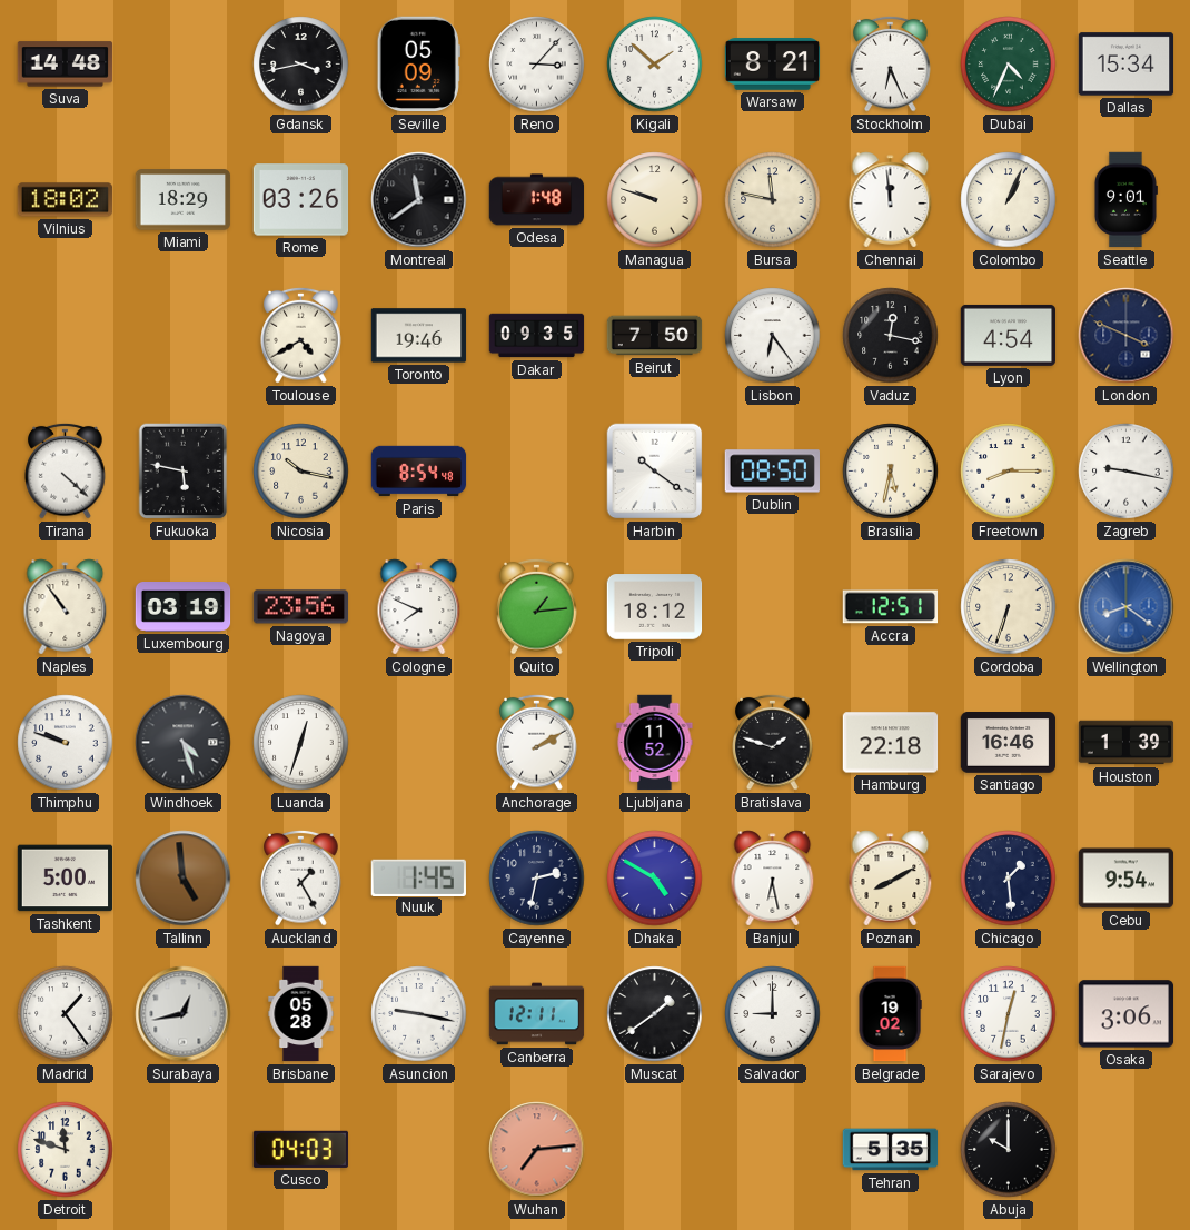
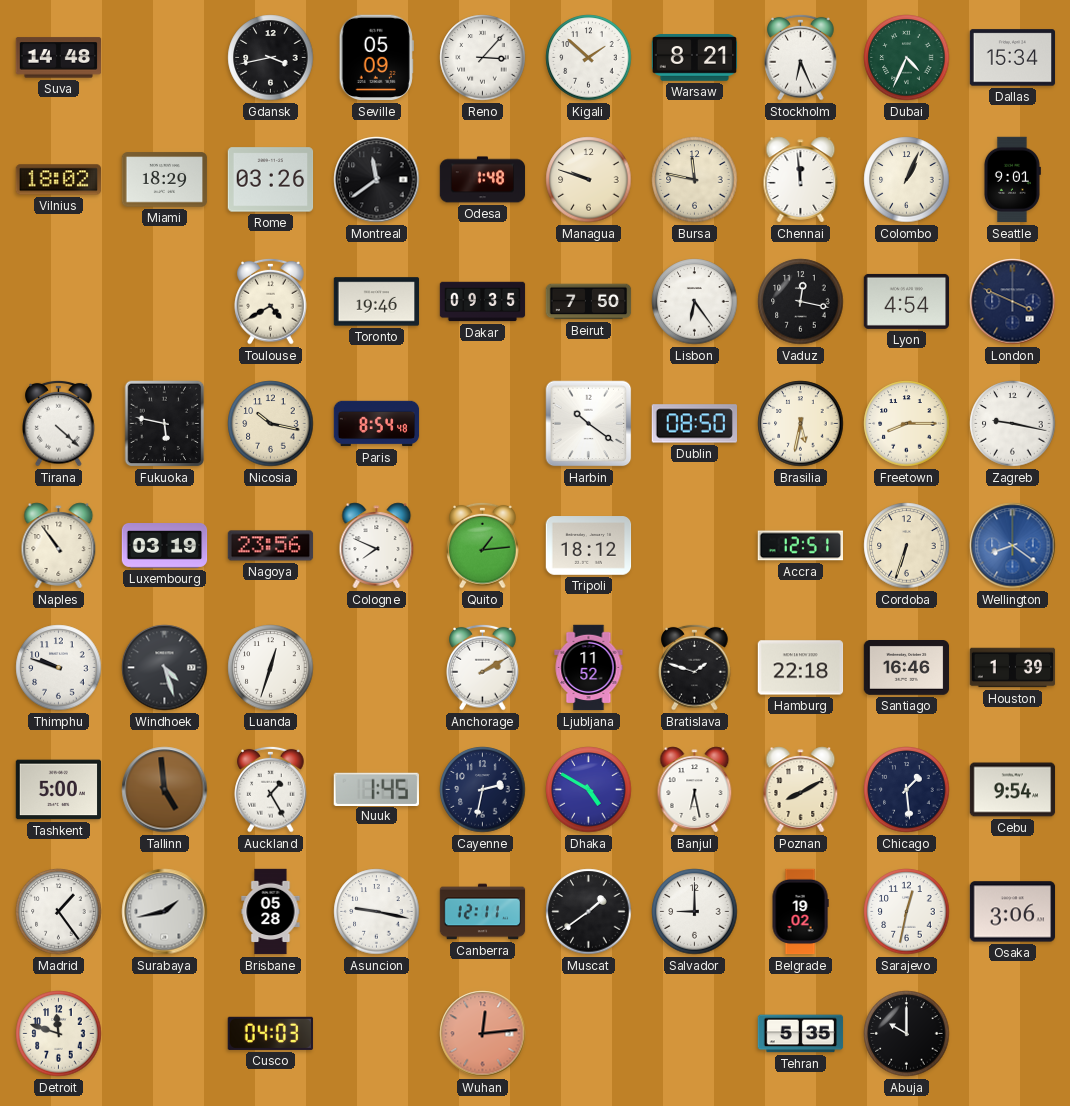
Surabaya: 12:43 -> 1:43 (165, 912)
Wuhan: 7:14 -> 12:14 (483, 1034)
